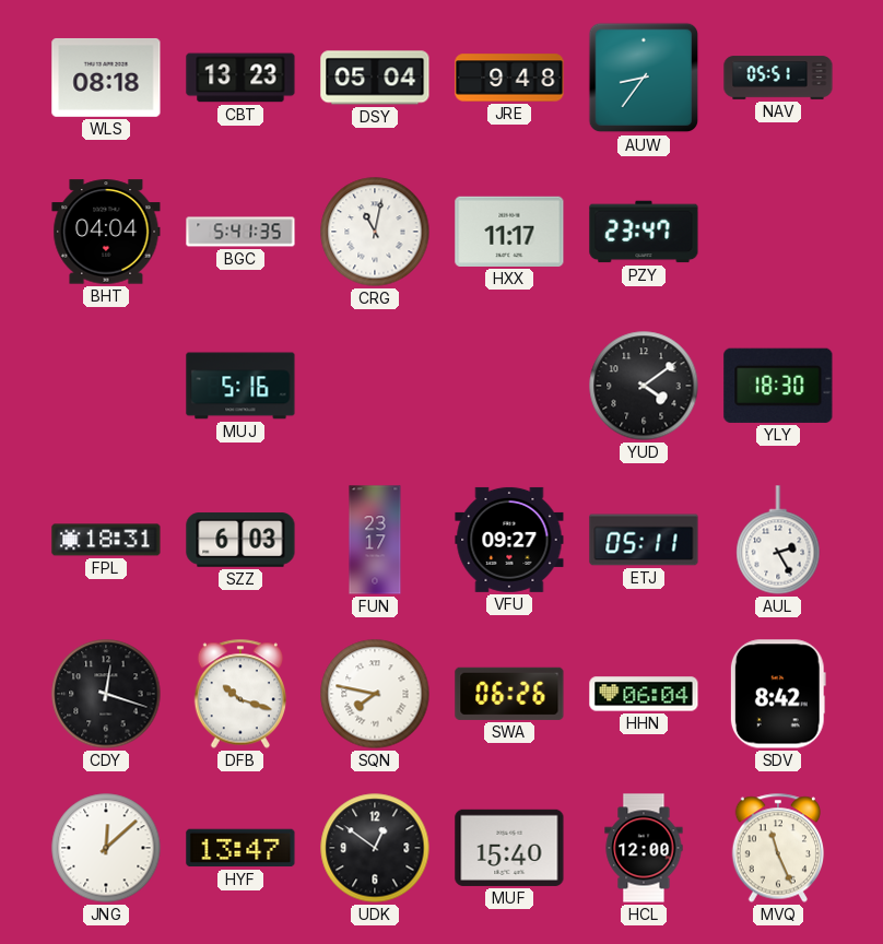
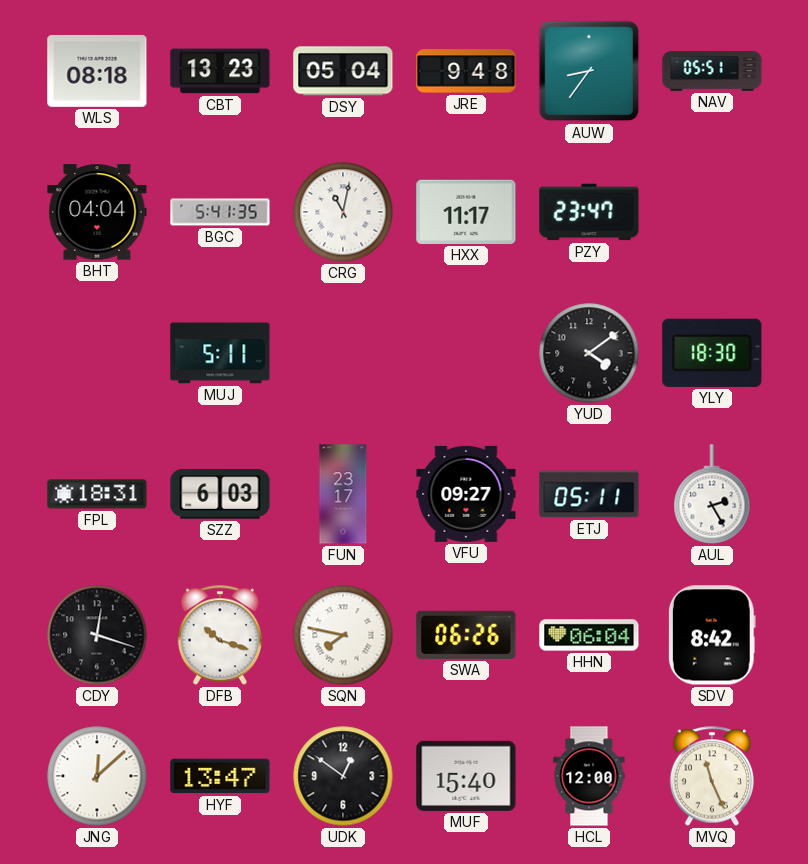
MUJ: 5:16 -> 5:11 (220, 353)
